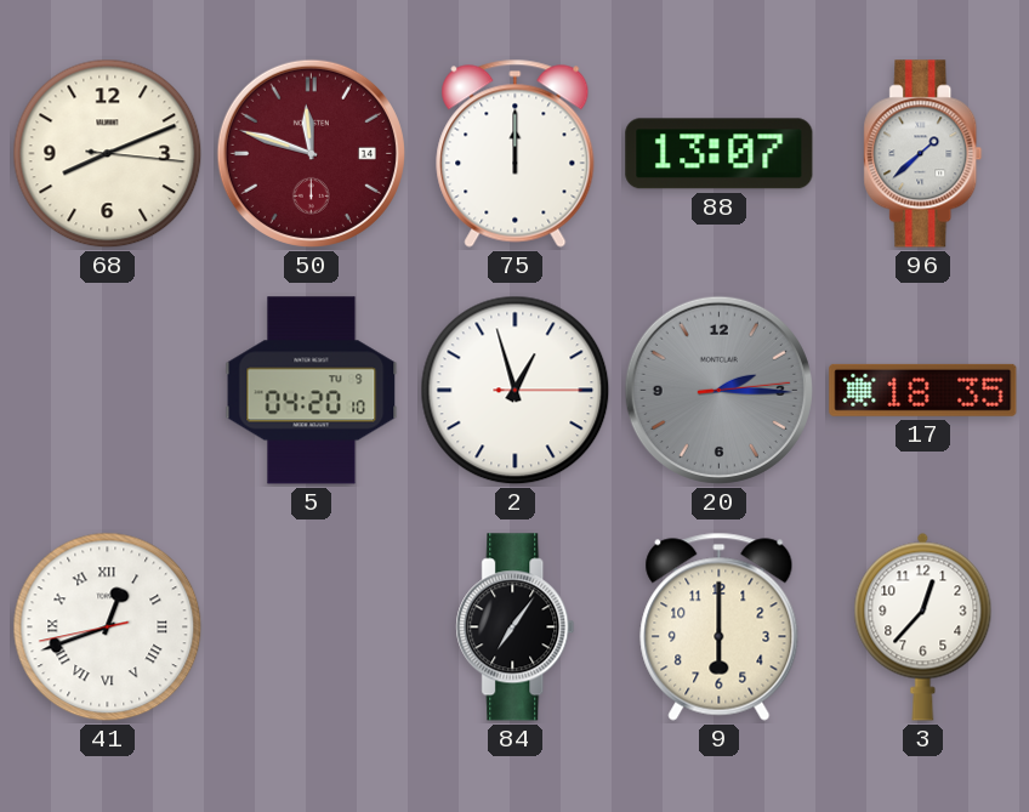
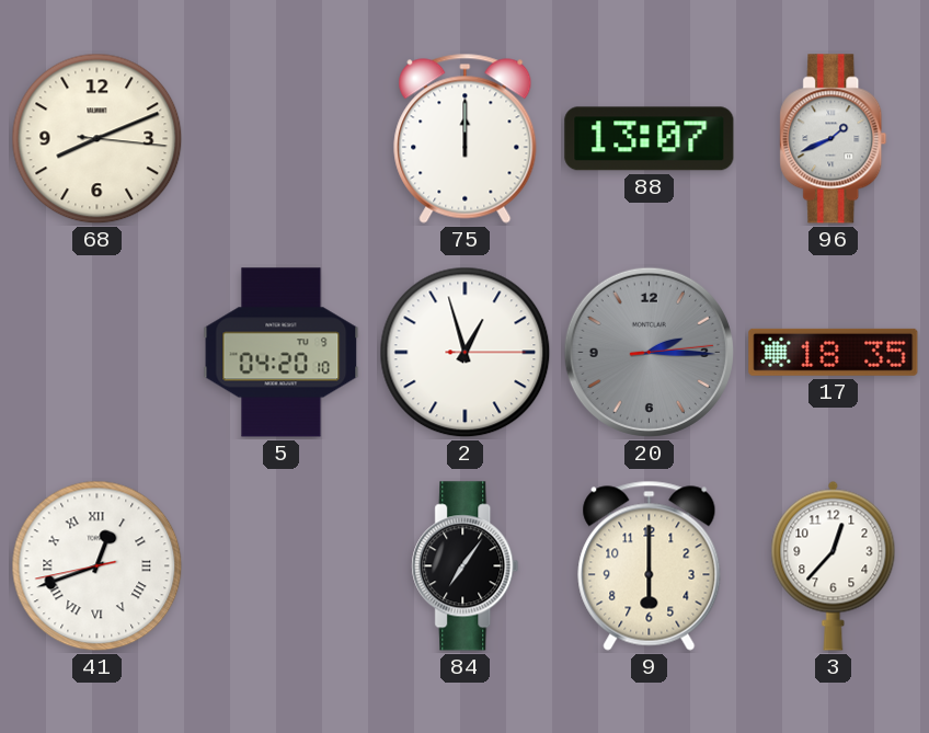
50: 11:48 -> none (311, 153)
96: 1:38 -> 1:41 (834, 139)
